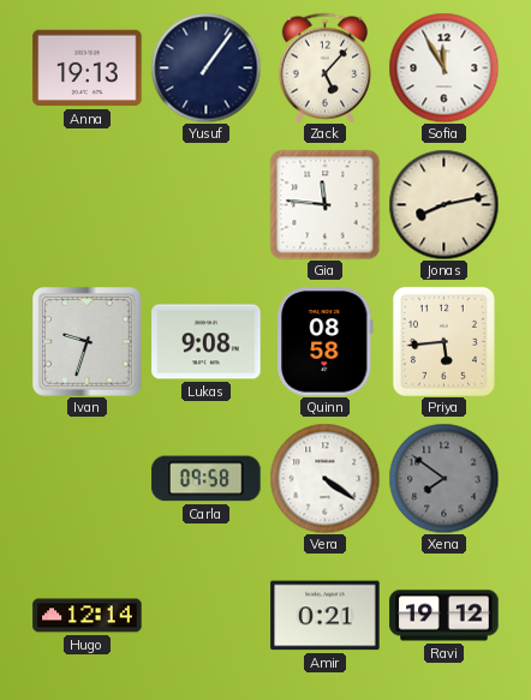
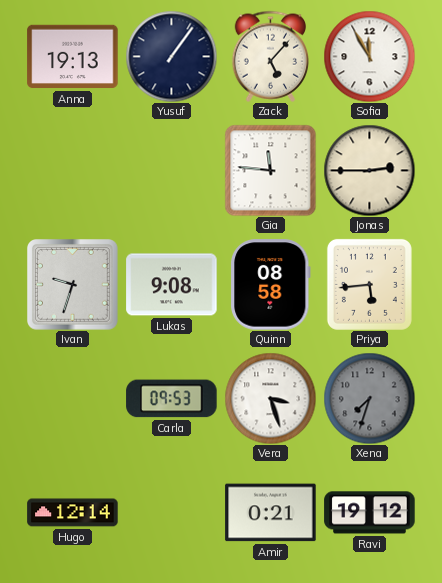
Jonas: 8:13 -> 2:45 (369, 170)
Carla: 09:58 -> 09:53 (172, 399)
Vera: 4:21 -> 3:27 (270, 398)
Xena: 7:51 -> 7:33 (369, 398)
